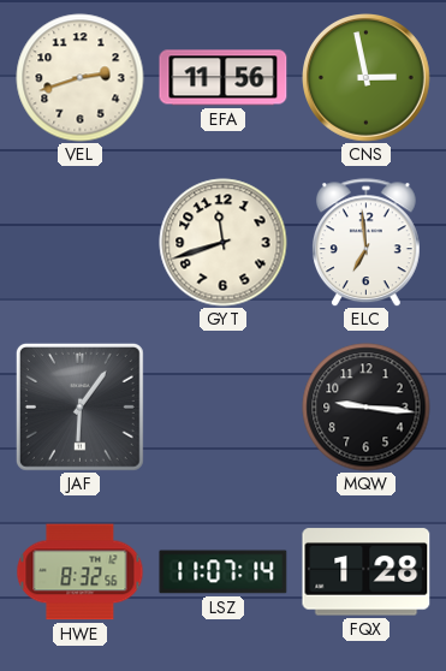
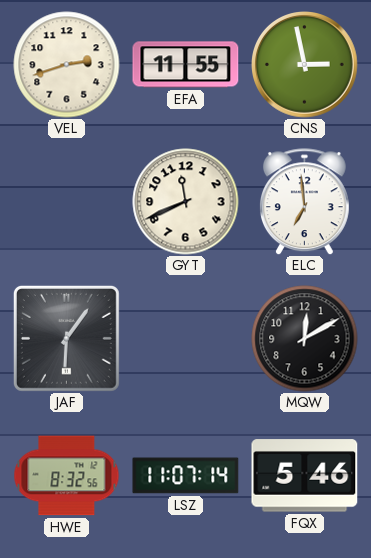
EFA: 11:56 -> 11:55 (186, 65)
GYT: 11:42 -> 11:41 (186, 202)
MQW: 9:16 -> 12:10 (305, 339)
FQX: 1:28 -> 5:46 (305, 476)
